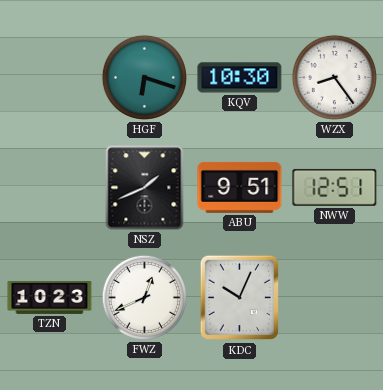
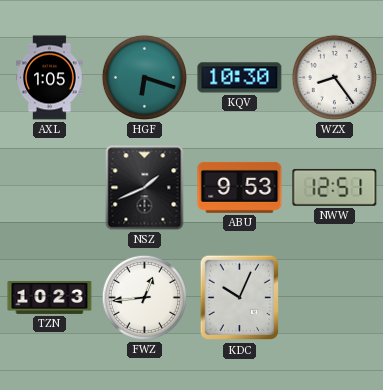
AXL: none -> 1:05 (50, 78)
ABU: 9:51 -> 9:53 (240, 187)
FWZ: 12:41 -> 12:44 (144, 297)
